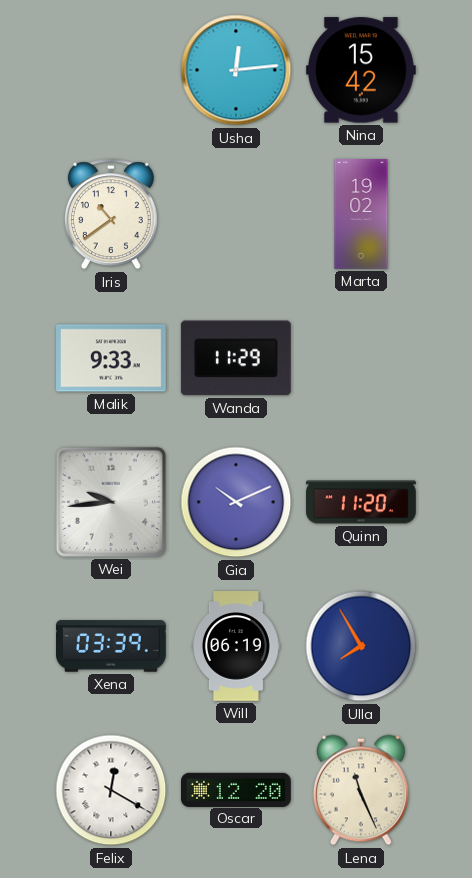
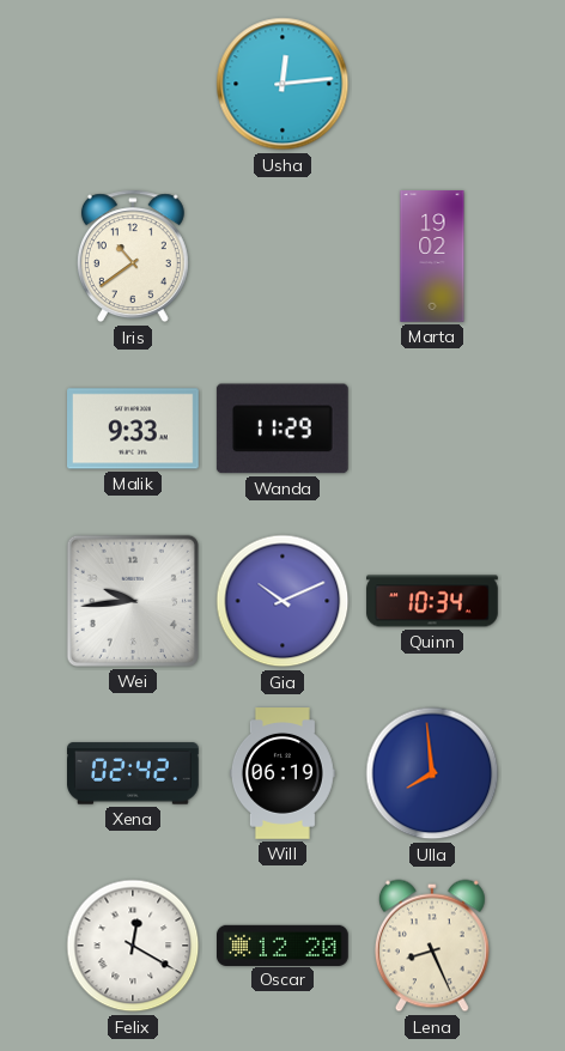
Nina: 15:42 -> none (361, 70)
Quinn: 11:20 -> 10:34 (432, 601)
Xena: 03:39 -> 02:42 (134, 773)
Ulla: 7:55 -> 7:59 (432, 773)
Lena: 11:26 -> 8:26 (432, 946)
